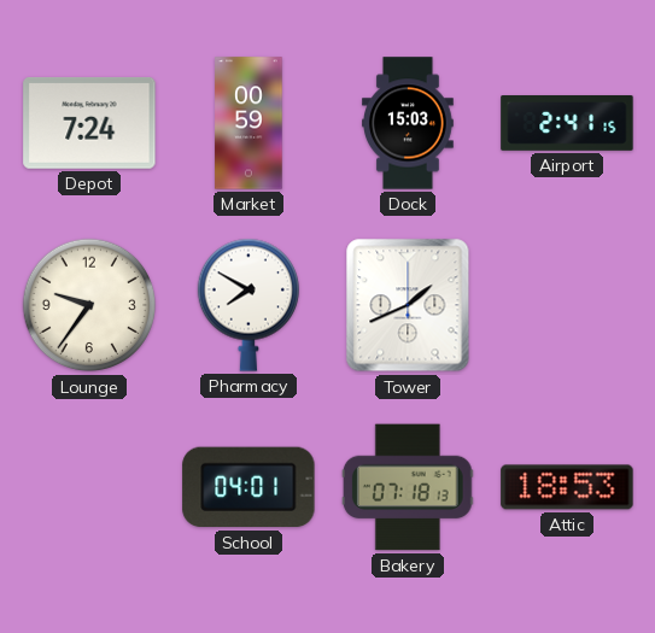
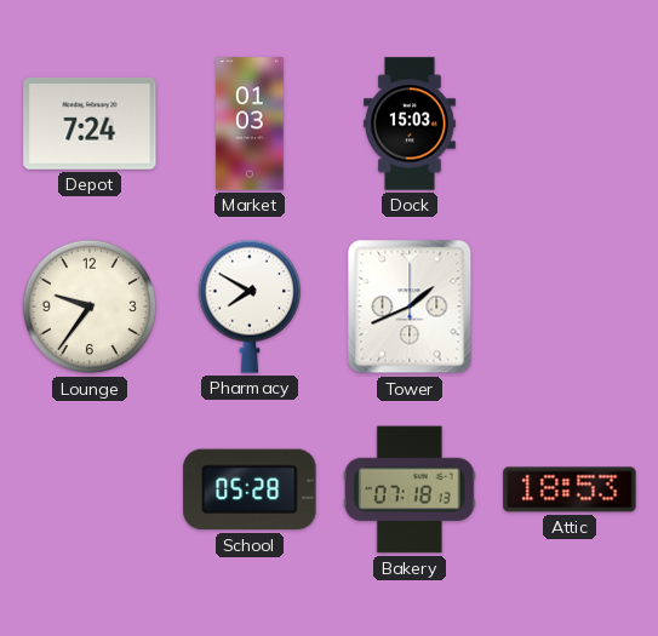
Market: 00:59 -> 01:03 (250, 124)
Airport: 2:41 -> none (567, 124)
School: 04:01 -> 05:28 (250, 489)
